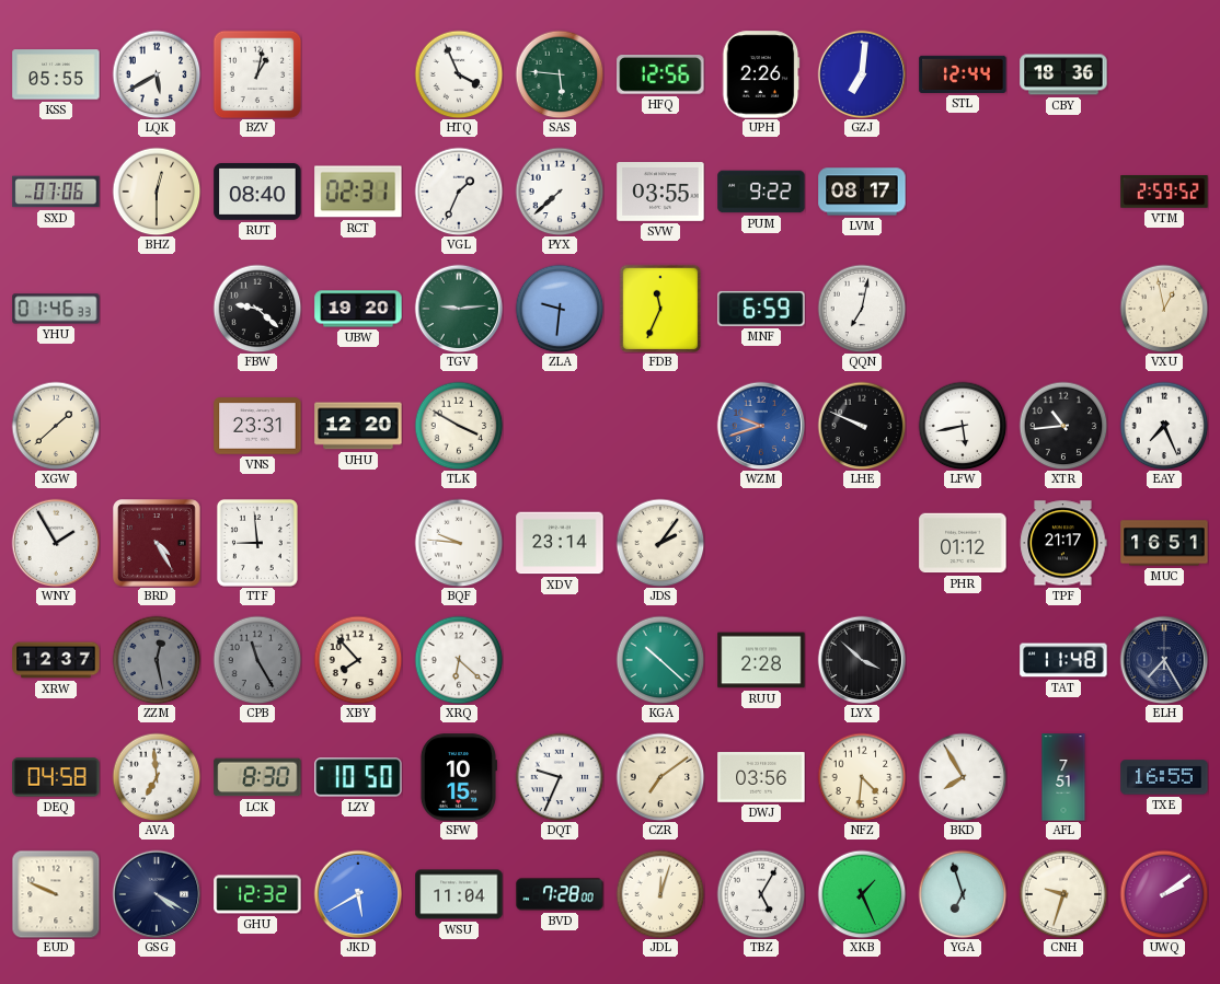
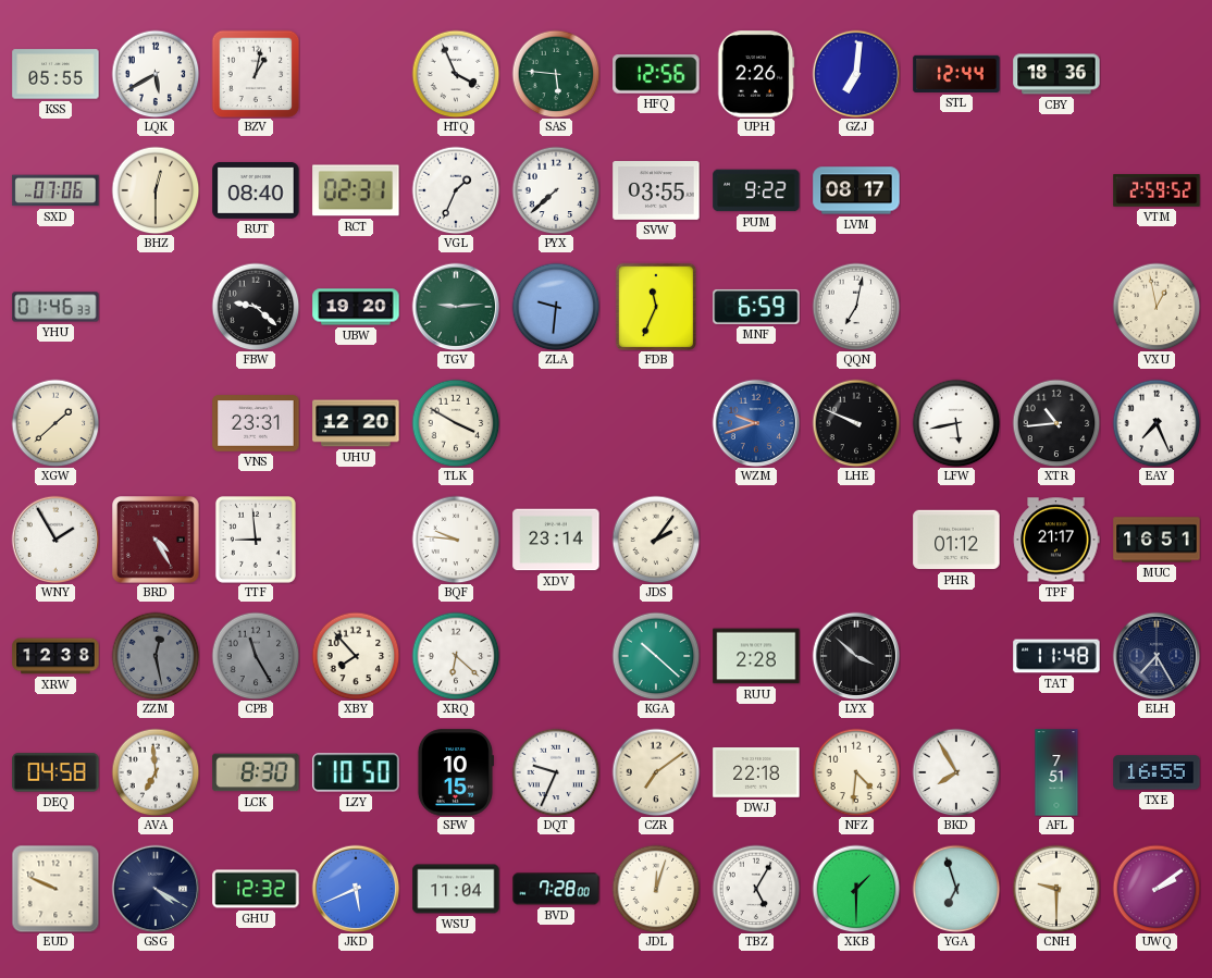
XRW: 12:37 -> 12:38 (55, 656)
DWJ: 03:56 -> 22:18 (756, 772)
JKD: 5:40 -> 5:41 (356, 889)
XKB: 1:26 -> 1:30 (856, 889)
CNH: 9:33 -> 9:30 (1056, 889)
